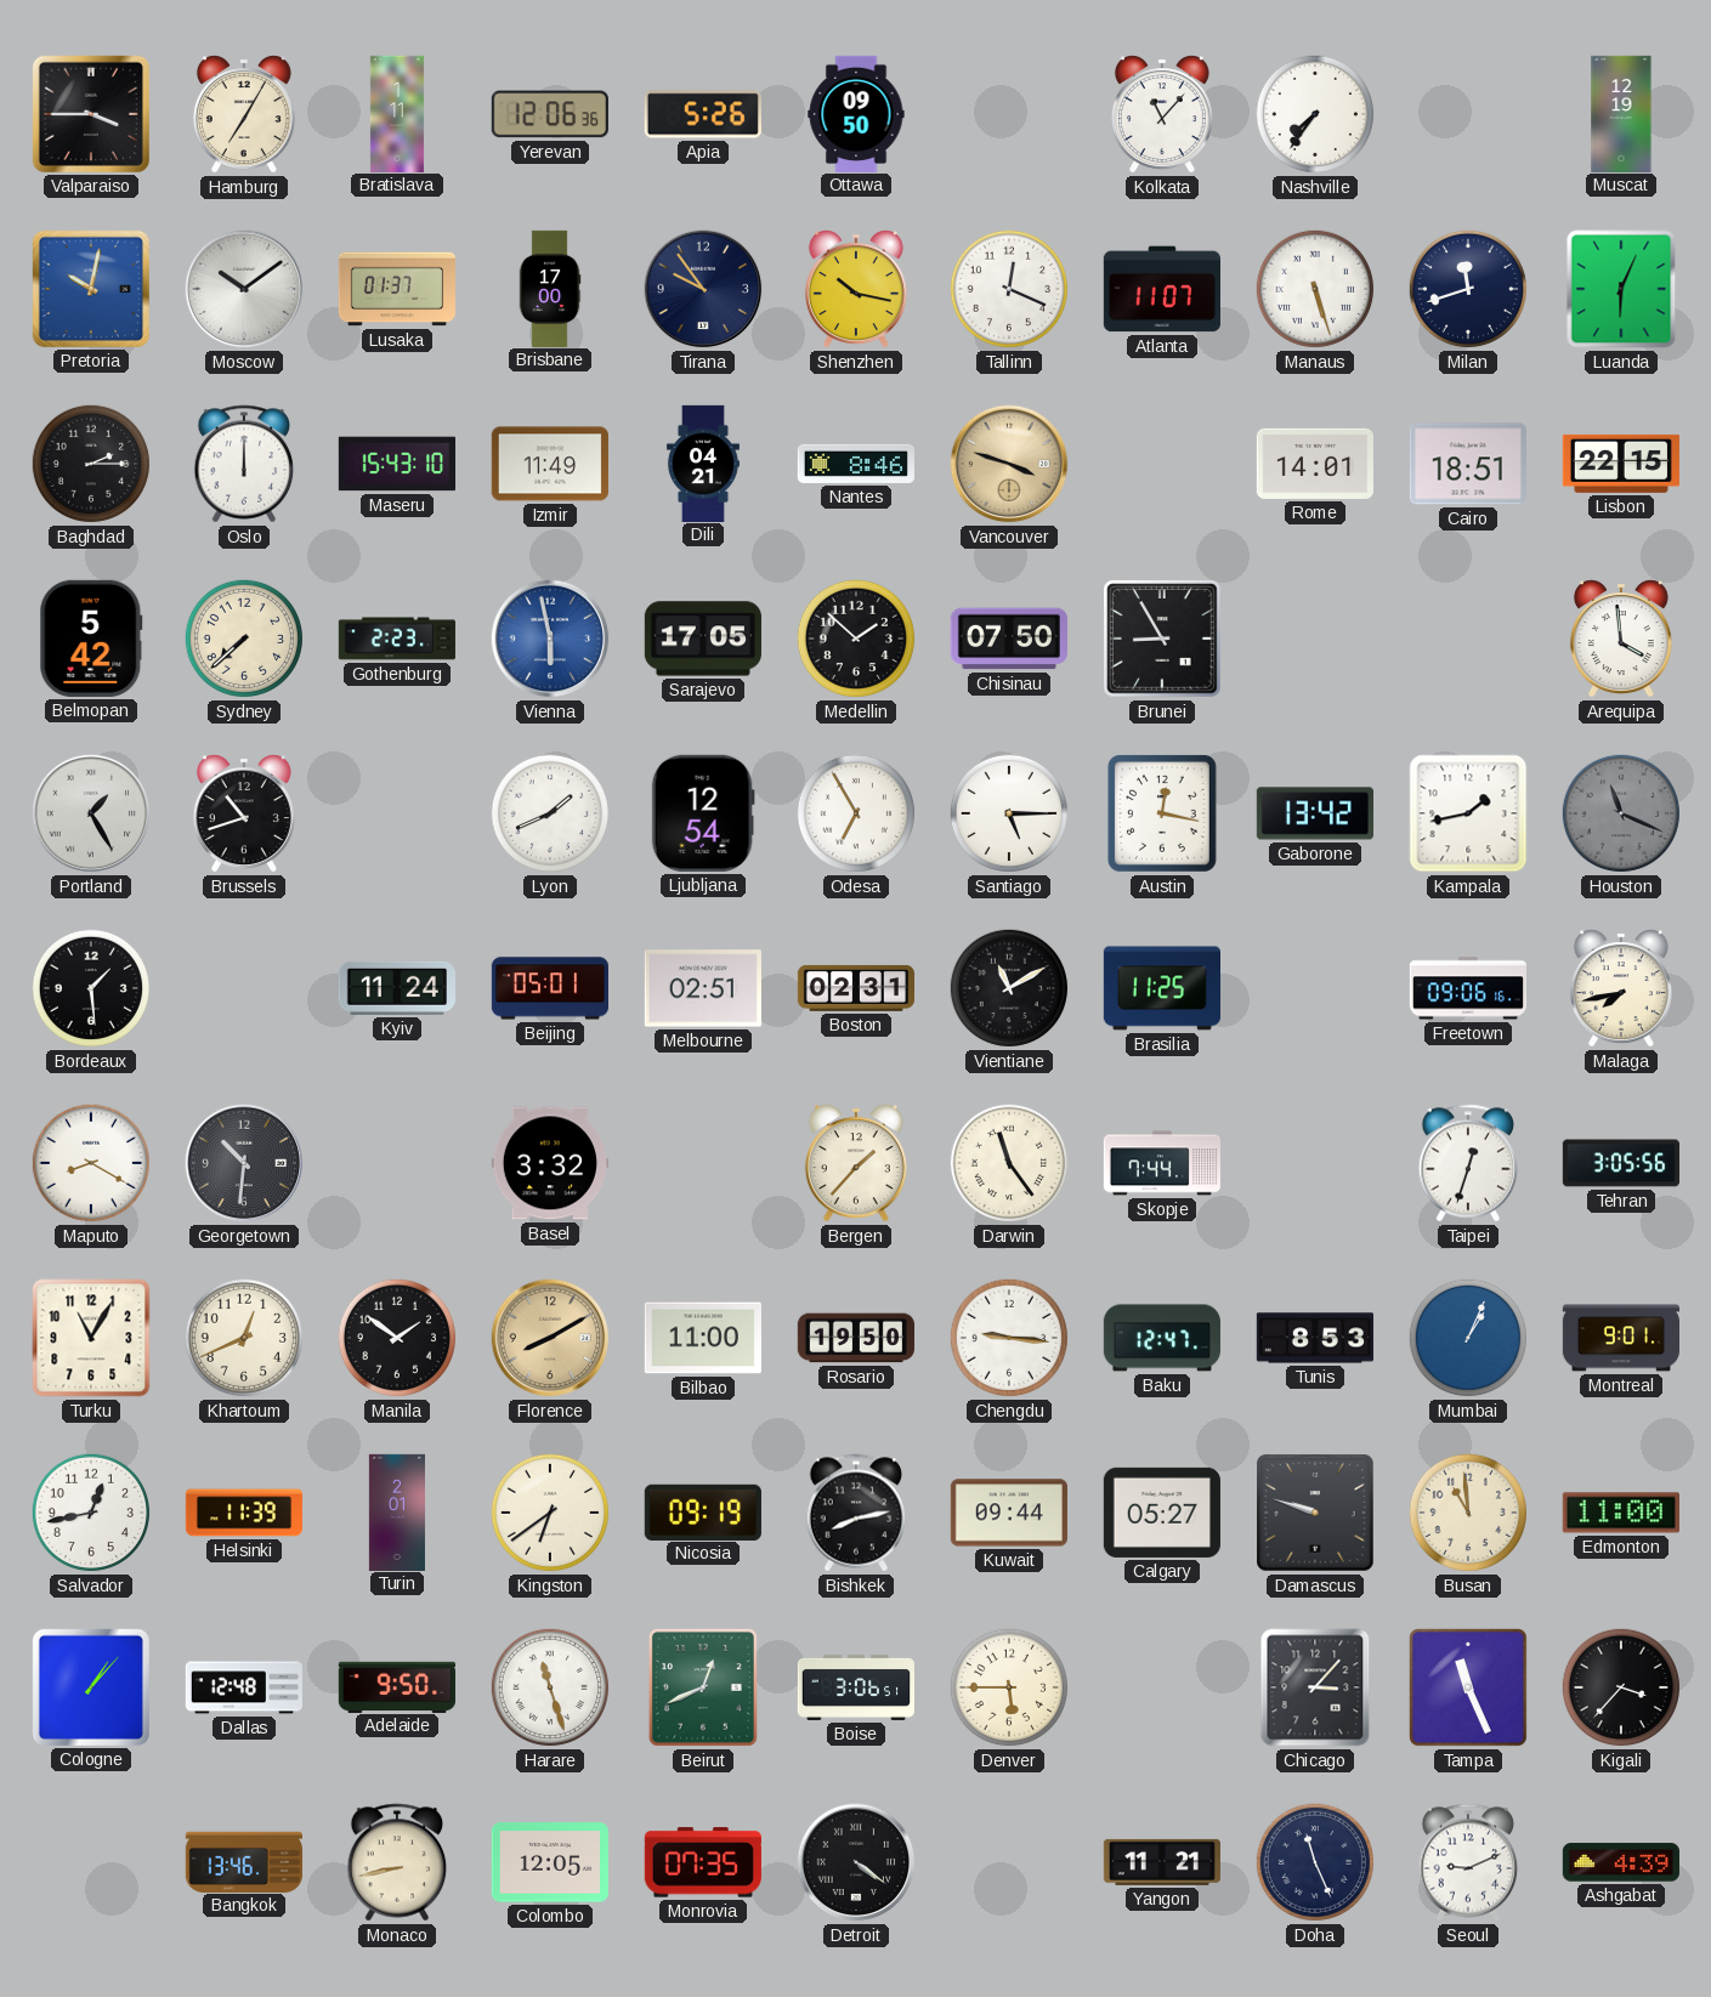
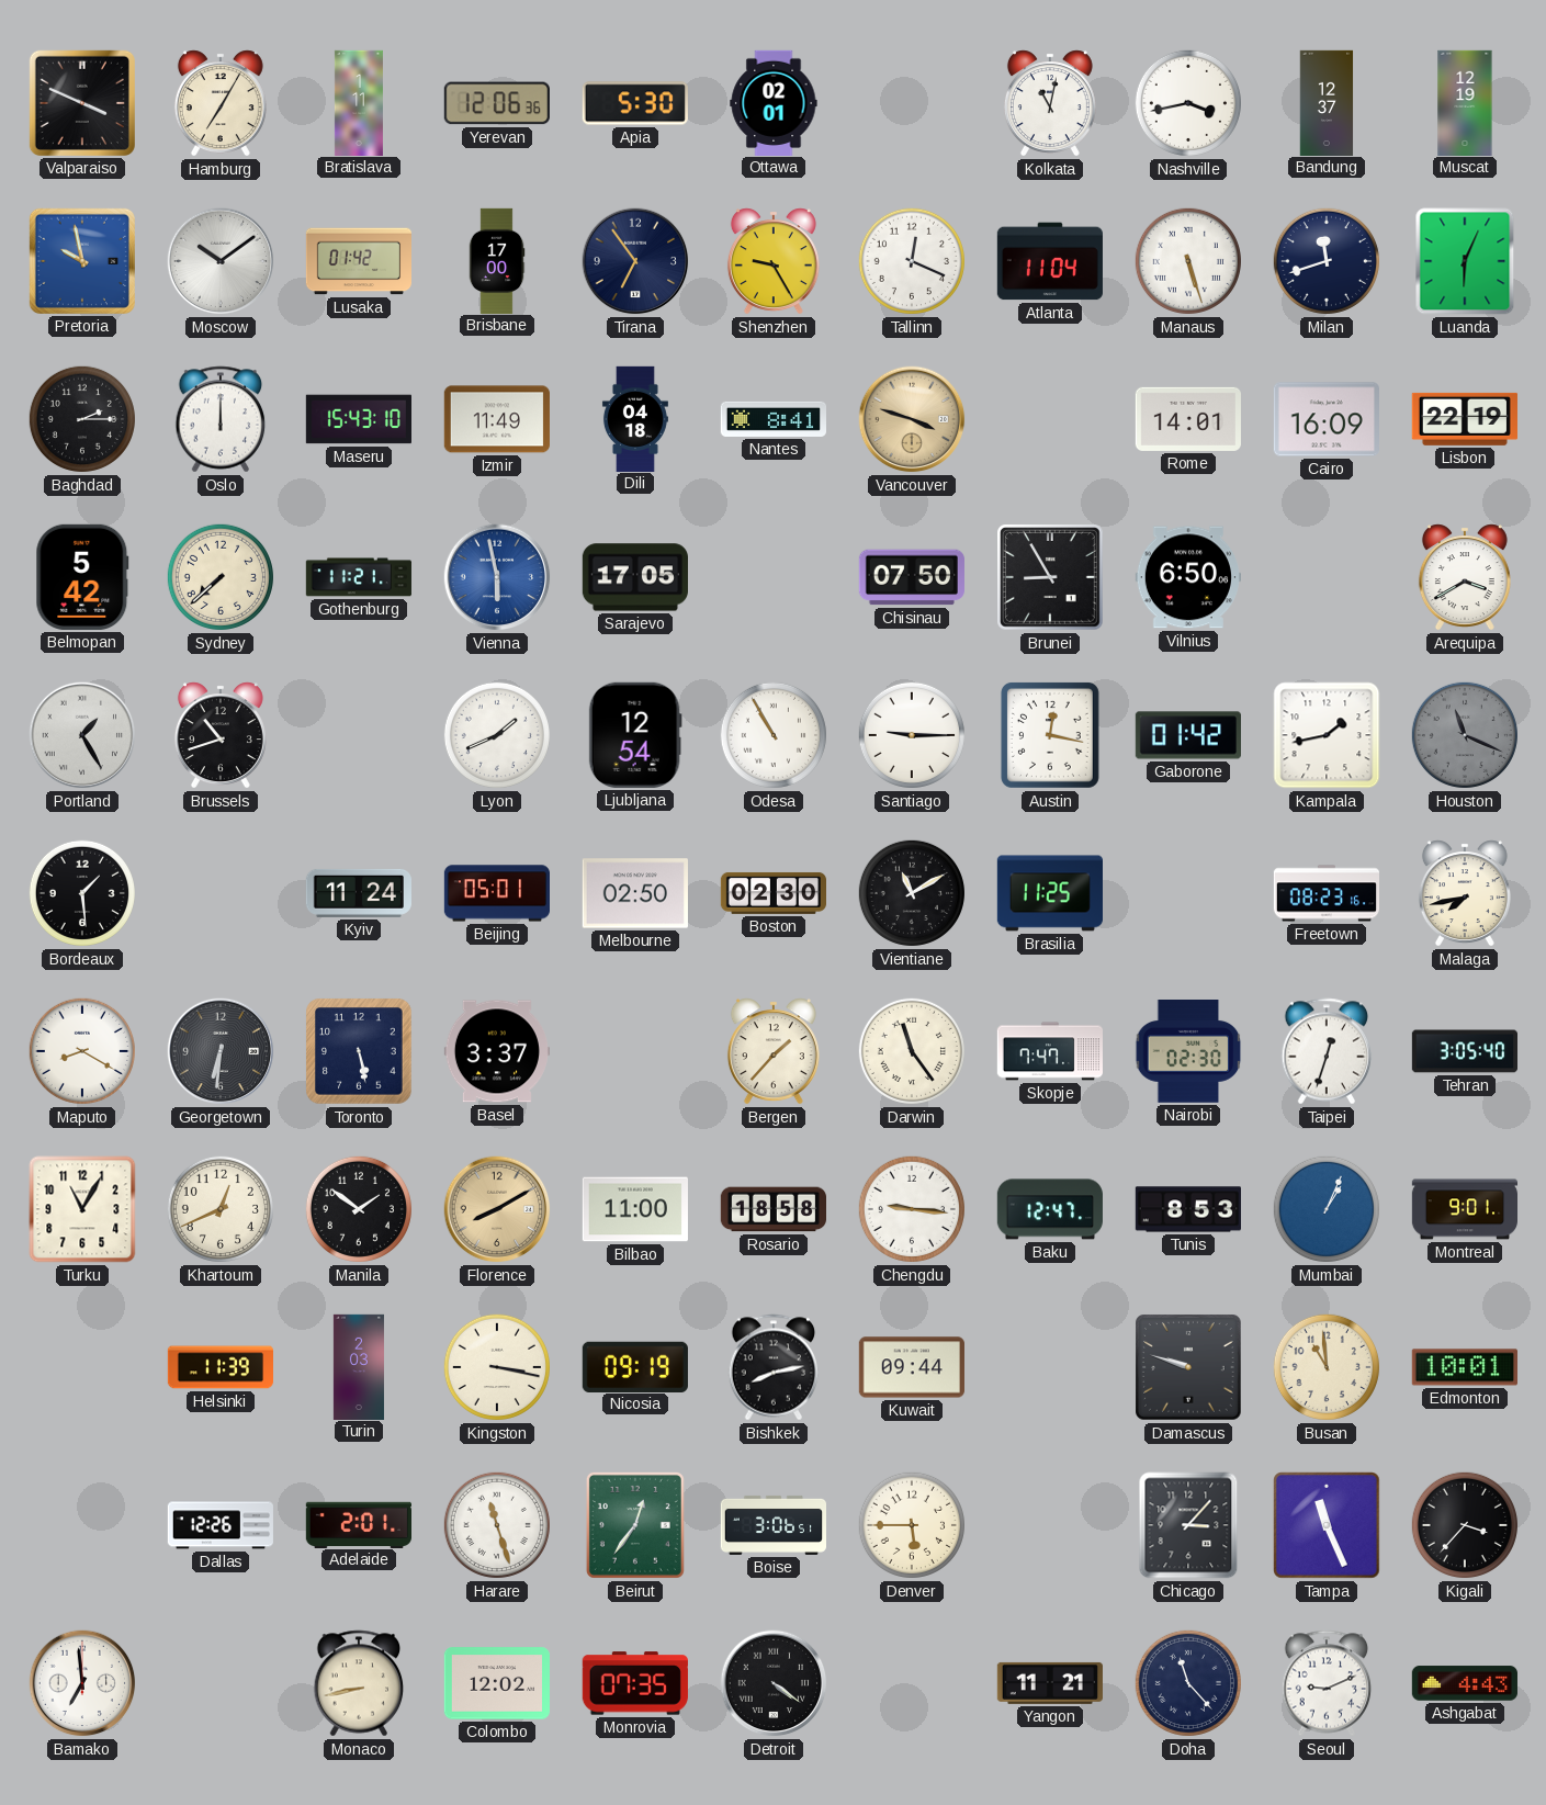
Valparaiso: 3:45 -> 3:49 (82, 103)
Apia: 5:26 -> 5:30 (635, 103)
Ottawa: 09:50 -> 02:01 (774, 102)
Kolkata: 11:07 -> 11:02 (1050, 103)
Nashville: 7:36 -> 3:43 (1188, 103)
Bandung: none -> 12:37 (1327, 102)
Pretoria: 10:02 -> 9:58 (82, 261)
Lusaka: 01:37 -> 01:42 (358, 261)
Tirana: 9:54 -> 6:54 (635, 261)
Shenzhen: 10:17 -> 9:25 (774, 261)
Atlanta: 11:07 -> 11:04 (1049, 261)
Dili: 04:21 -> 04:18 (635, 418)
Nantes: 8:46 -> 8:41 (772, 419)
Cairo: 18:51 -> 16:09 (1327, 419)
Lisbon: 22:15 -> 22:19 (1465, 419)
Gothenburg: 2:23 -> 11:21 (358, 577)
Medellin: 1:52 -> none (856, 639)
Vilnius: none -> 6:50 (1188, 577)
Arequipa: 3:59 -> 3:40 (1465, 577)
Odesa: 6:55 -> 10:55 (774, 735)
Santiago: 5:15 -> 9:15 (912, 735)
Gaborone: 13:42 -> 01:42 (1187, 735)
Melbourne: 02:51 -> 02:50 (635, 893)
Boston: 02:31 -> 02:30 (772, 893)
Freetown: 09:06 -> 08:23 (1325, 893)
Georgetown: 10:31 -> 6:31 (221, 1051)
Toronto: none -> 5:28 (359, 1051)
Basel: 3:32 -> 3:37 (497, 1051)
Skopje: 7:44 -> 7:47 (1049, 1051)
Nairobi: none -> 02:30 (1188, 1051)
Tehran: 3:05:56 -> 3:05:40 (1464, 1051)
Rosario: 19:50 -> 18:58 (772, 1209)
Salvador: 12:43 -> none (91, 1513)
Turin: 2:01 -> 2:03 (359, 1366)
Kingston: 6:39 -> 3:17 (497, 1367)
Calgary: 05:27 -> none (1162, 1513)
Edmonton: 11:00 -> 10:01 (1465, 1367)
Cologne: 1:07 -> none (91, 1687)
Dallas: 12:48 -> 12:26 (221, 1525)
Adelaide: 9:50 -> 2:01 (358, 1524)
Beirut: 12:41 -> 12:36 (635, 1525)
Bamako: none -> 6:59 (82, 1683)
Bangkok: 13:46 -> none (243, 1861)
Colombo: 12:05 -> 12:02 (497, 1683)
Doha: 11:26 -> 11:23 (1188, 1683)
Ashgabat: 4:39 -> 4:43 (1465, 1683)
